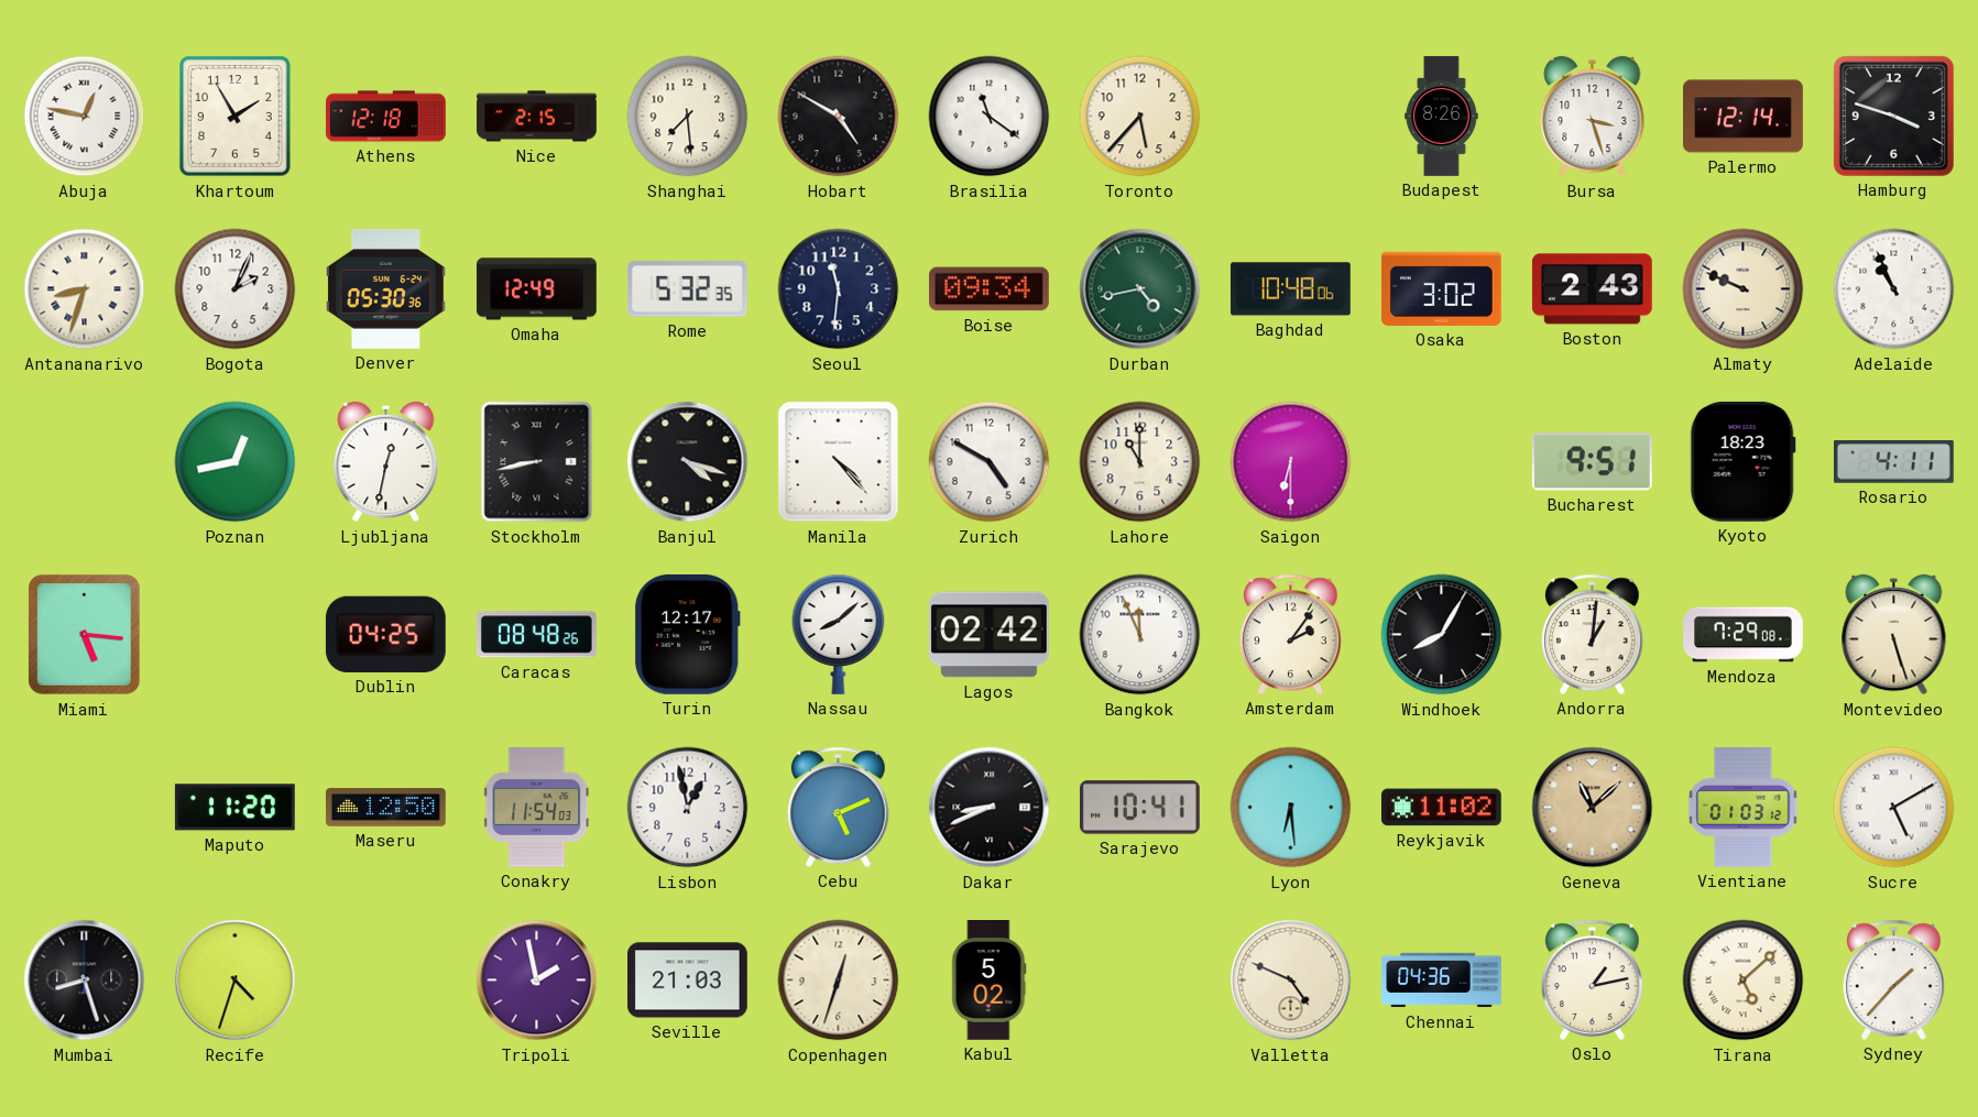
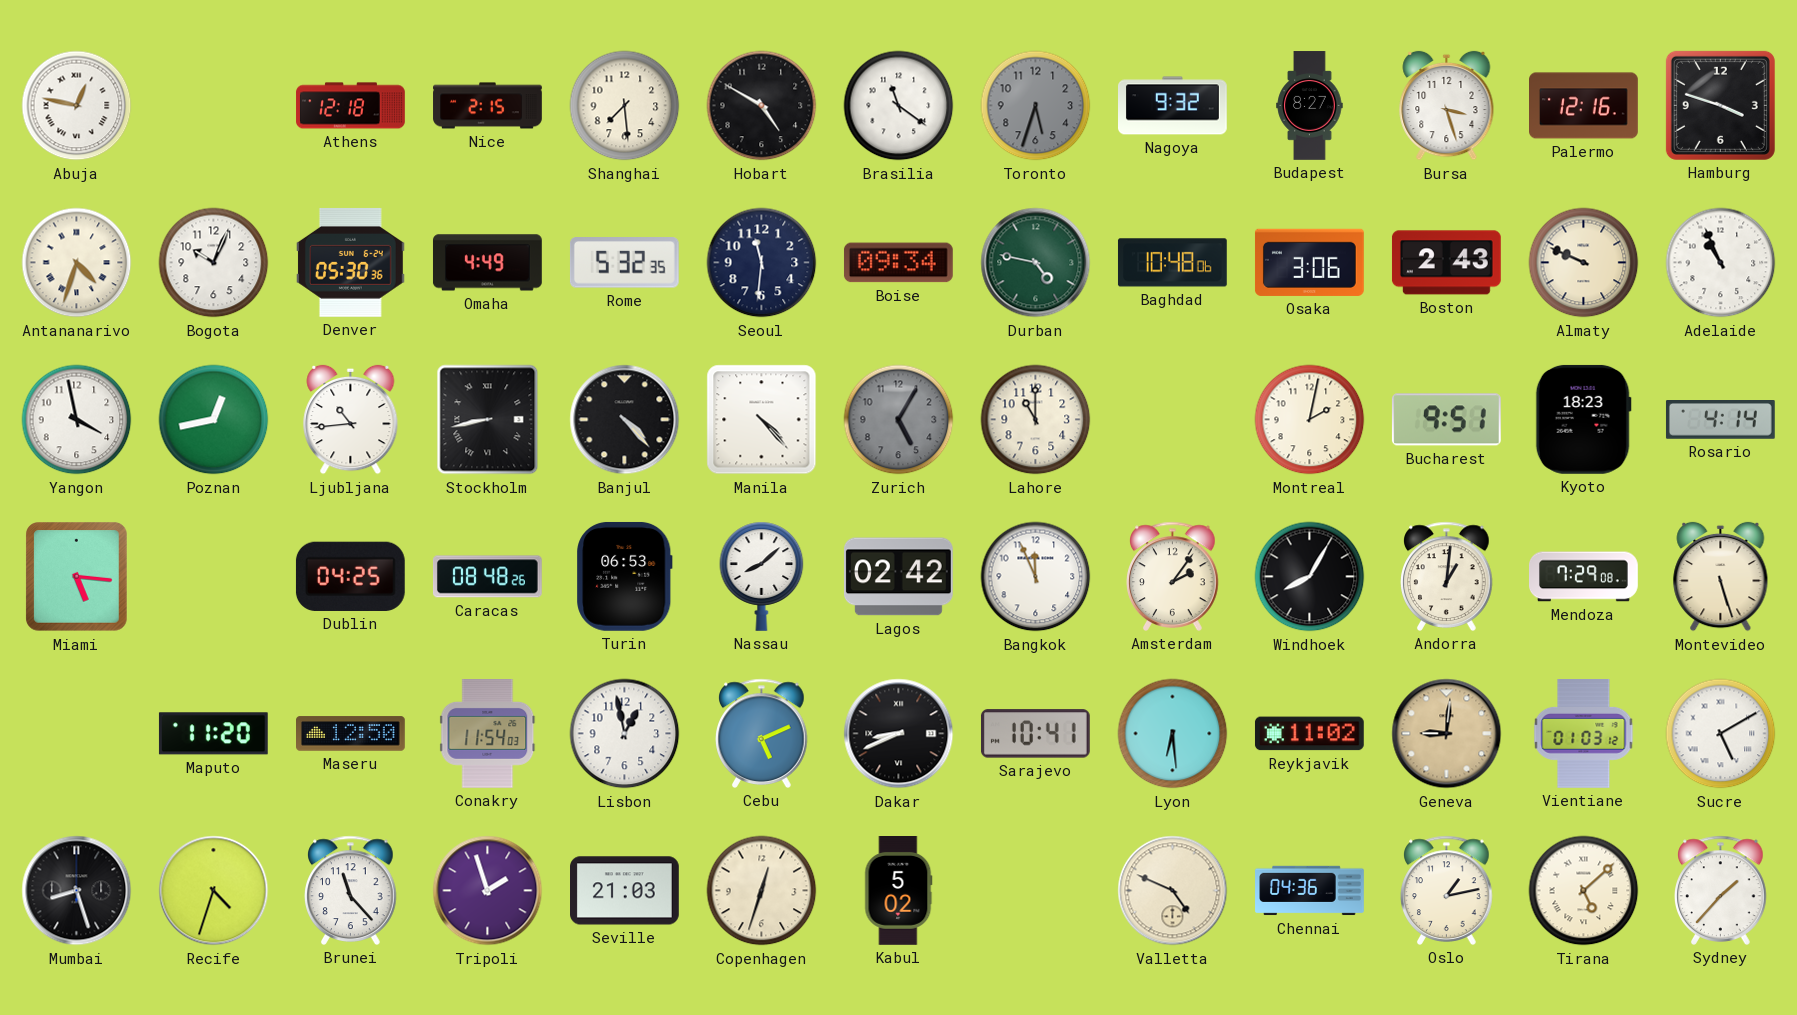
Khartoum: 1:55 -> none (236, 117)
Toronto: 5:37 -> 5:33 (1036, 106)
Toronto dial: cream -> grey (1036, 106)
Nagoya: none -> 9:32 (1173, 106)
Budapest: 8:26 -> 8:27 (1310, 106)
Palermo: 12:14 -> 12:16 (1584, 106)
Antananarivo: 8:33 -> 4:33 (77, 263)
Bogota: 2:04 -> 10:04 (214, 263)
Omaha: 12:49 -> 4:49 (488, 263)
Durban: 4:43 -> 4:47 (1036, 263)
Osaka: 3:02 -> 3:06 (1309, 262)
Yangon: none -> 3:58 (77, 420)
Ljubljana: 12:32 -> 10:44 (351, 420)
Banjul: 4:18 -> 4:23 (625, 420)
Zurich: 4:50 -> 5:05 (899, 420)
Zurich dial: white -> grey (899, 420)
Saigon: 6:30 -> none (1291, 462)
Montreal: none -> 2:02 (1310, 420)
Rosario: 4:11 -> 4:14 (1720, 420)
Turin: 12:17 -> 06:53 (625, 576)
Geneva: 11:08 -> 9:01 (1447, 734)
Brunei: none -> 11:23 (351, 890)
Tripoli: 1:58 -> 1:57 (488, 891)
